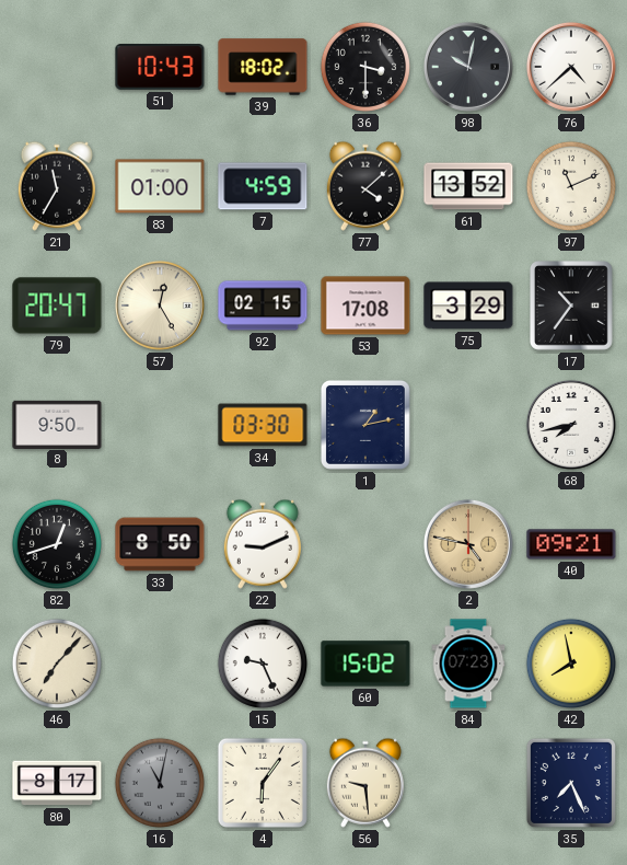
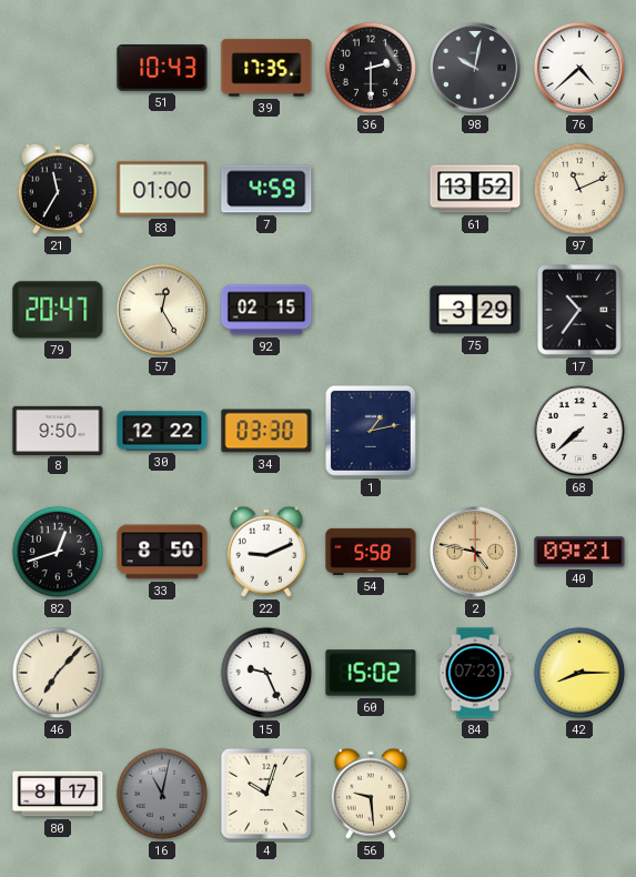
39: 18:02 -> 17:35 (266, 68)
36: 3:30 -> 2:30 (371, 68)
77: 4:08 -> none (365, 186)
53: 17:08 -> none (365, 305)
30: none -> 12:22 (162, 431)
68: 7:43 -> 7:38 (579, 431)
54: none -> 5:58 (371, 552)
42: 7:58 -> 8:15 (579, 673)
4: 6:06 -> 10:03 (266, 794)
35: 7:26 -> none (571, 783)
